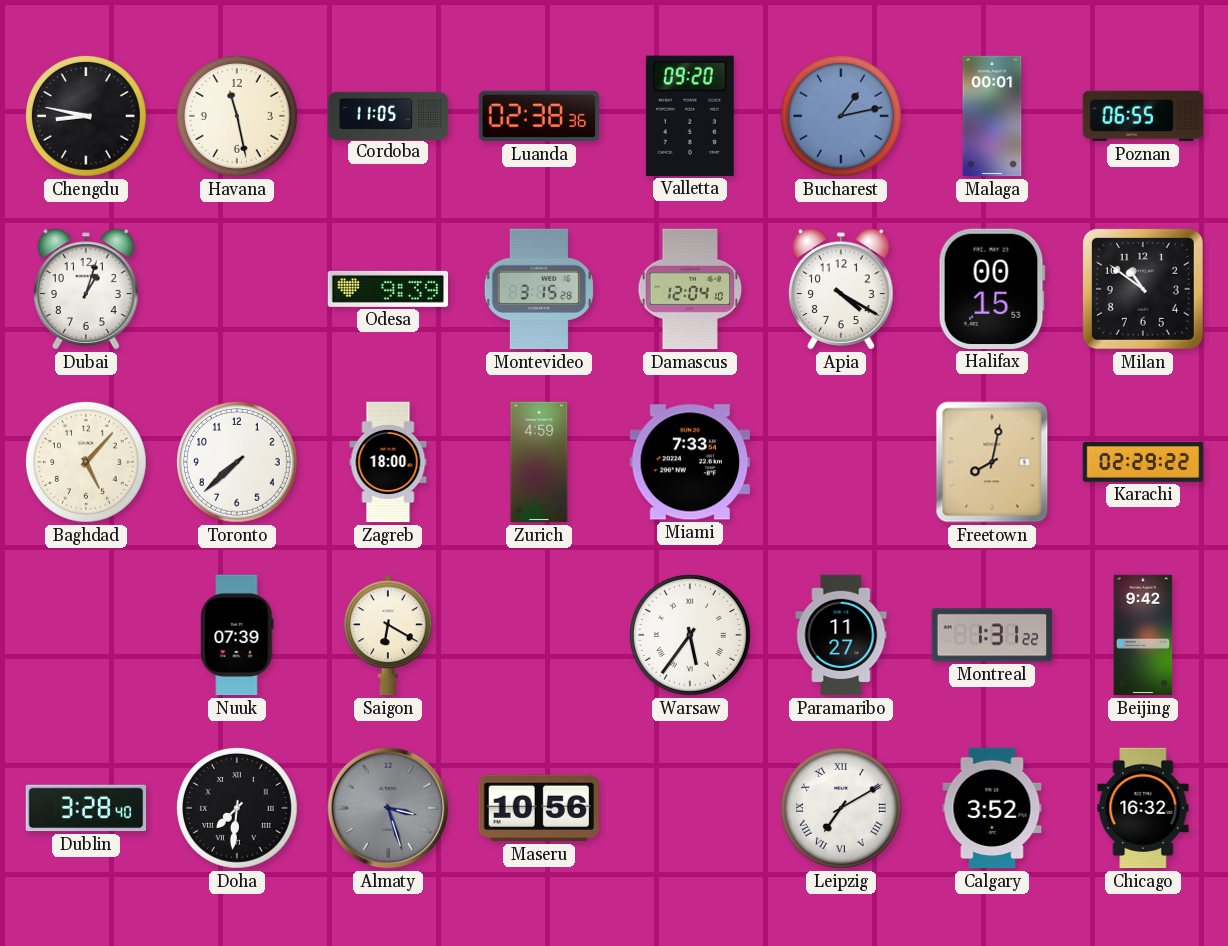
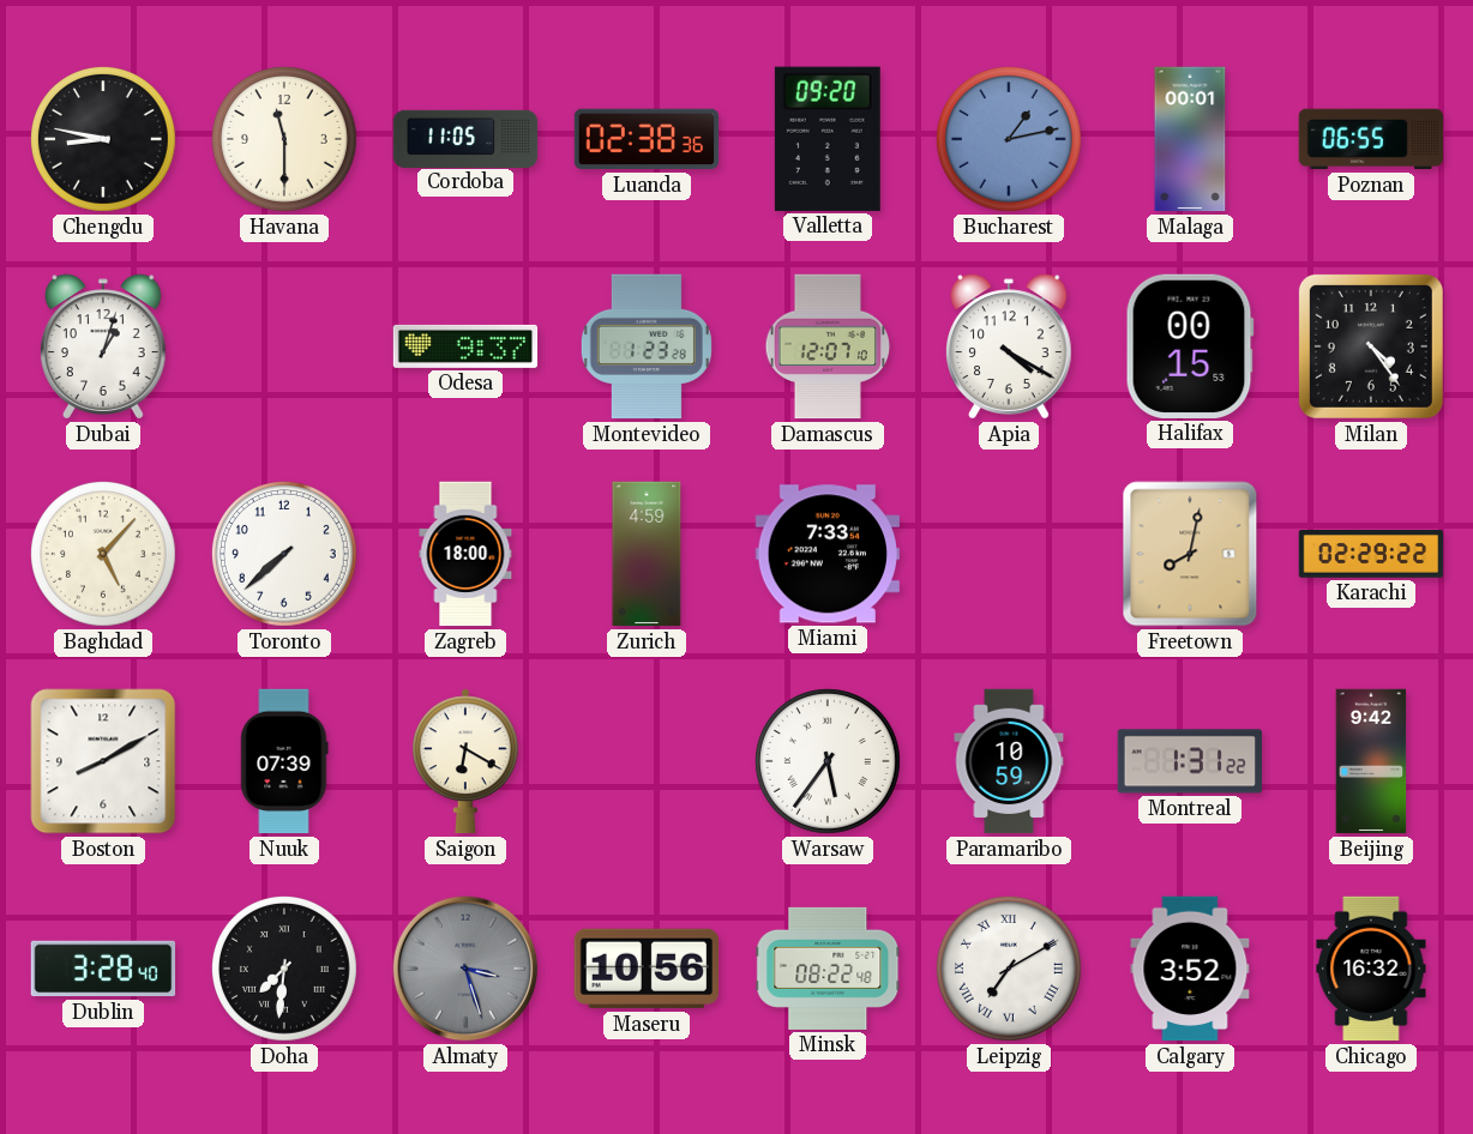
Havana: 11:28 -> 11:30 (284, 139)
Odesa: 9:39 -> 9:37 (465, 346)
Montevideo: 3:15 -> 1:23 (647, 346)
Damascus: 12:04 -> 12:07 (828, 346)
Milan: 10:51 -> 4:24 (1371, 346)
Boston: none -> 8:10 (103, 761)
Paramaribo: 11:27 -> 10:59 (1009, 761)
Minsk: none -> 08:22 (828, 969)
